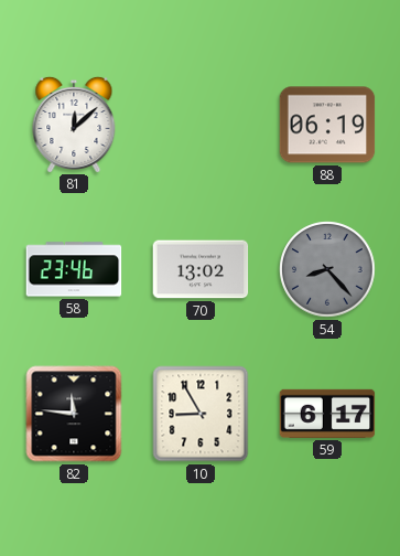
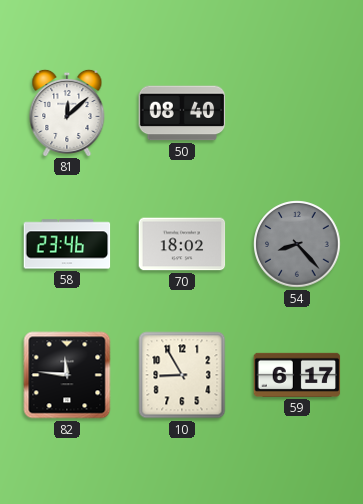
50: none -> 08:40 (182, 113)
88: 06:19 -> none (327, 125)
70: 13:02 -> 18:02 (182, 244)
